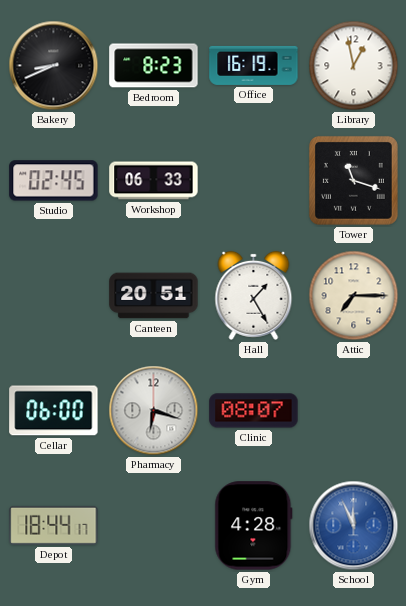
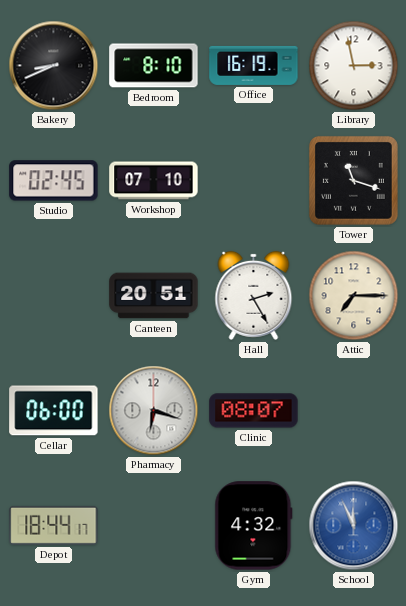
Bedroom: 8:23 -> 8:10 (154, 66)
Library: 12:58 -> 2:58 (354, 66)
Workshop: 06:33 -> 07:10 (154, 181)
Hall: 1:25 -> 2:25 (254, 295)
Gym: 4:28 -> 4:32 (254, 526)
